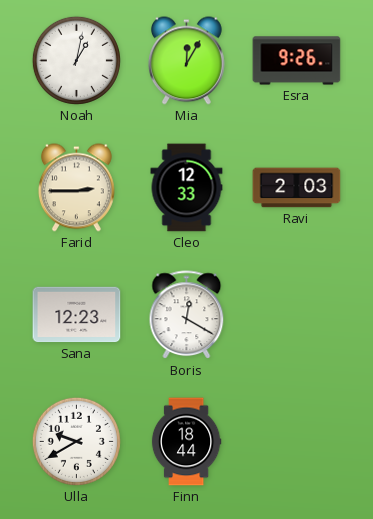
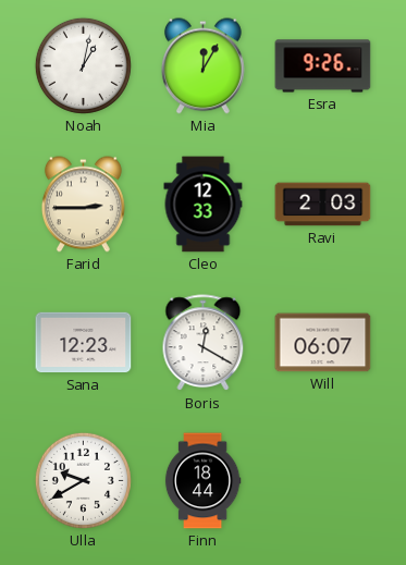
Will: none -> 06:07 (323, 343)
